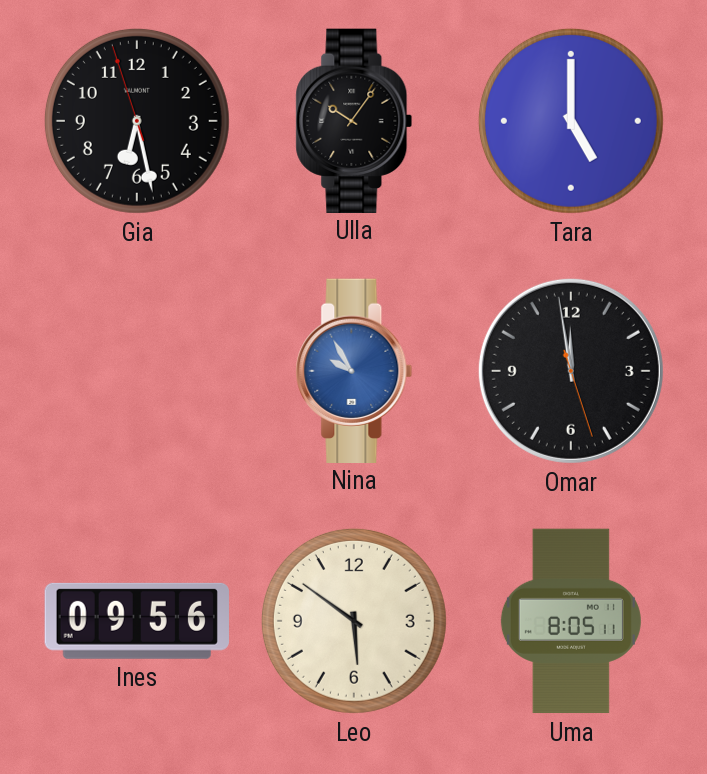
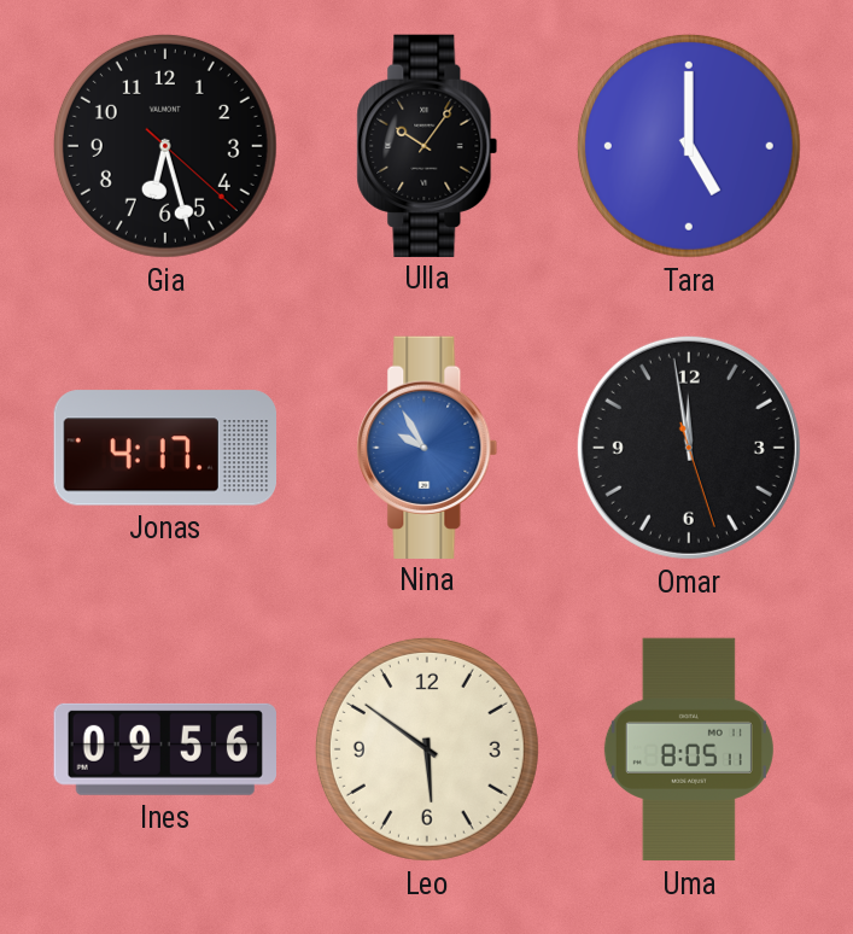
Gia: 6:27:57 -> 6:27:22 (165, 146)
Jonas: none -> 4:17 (164, 448)
